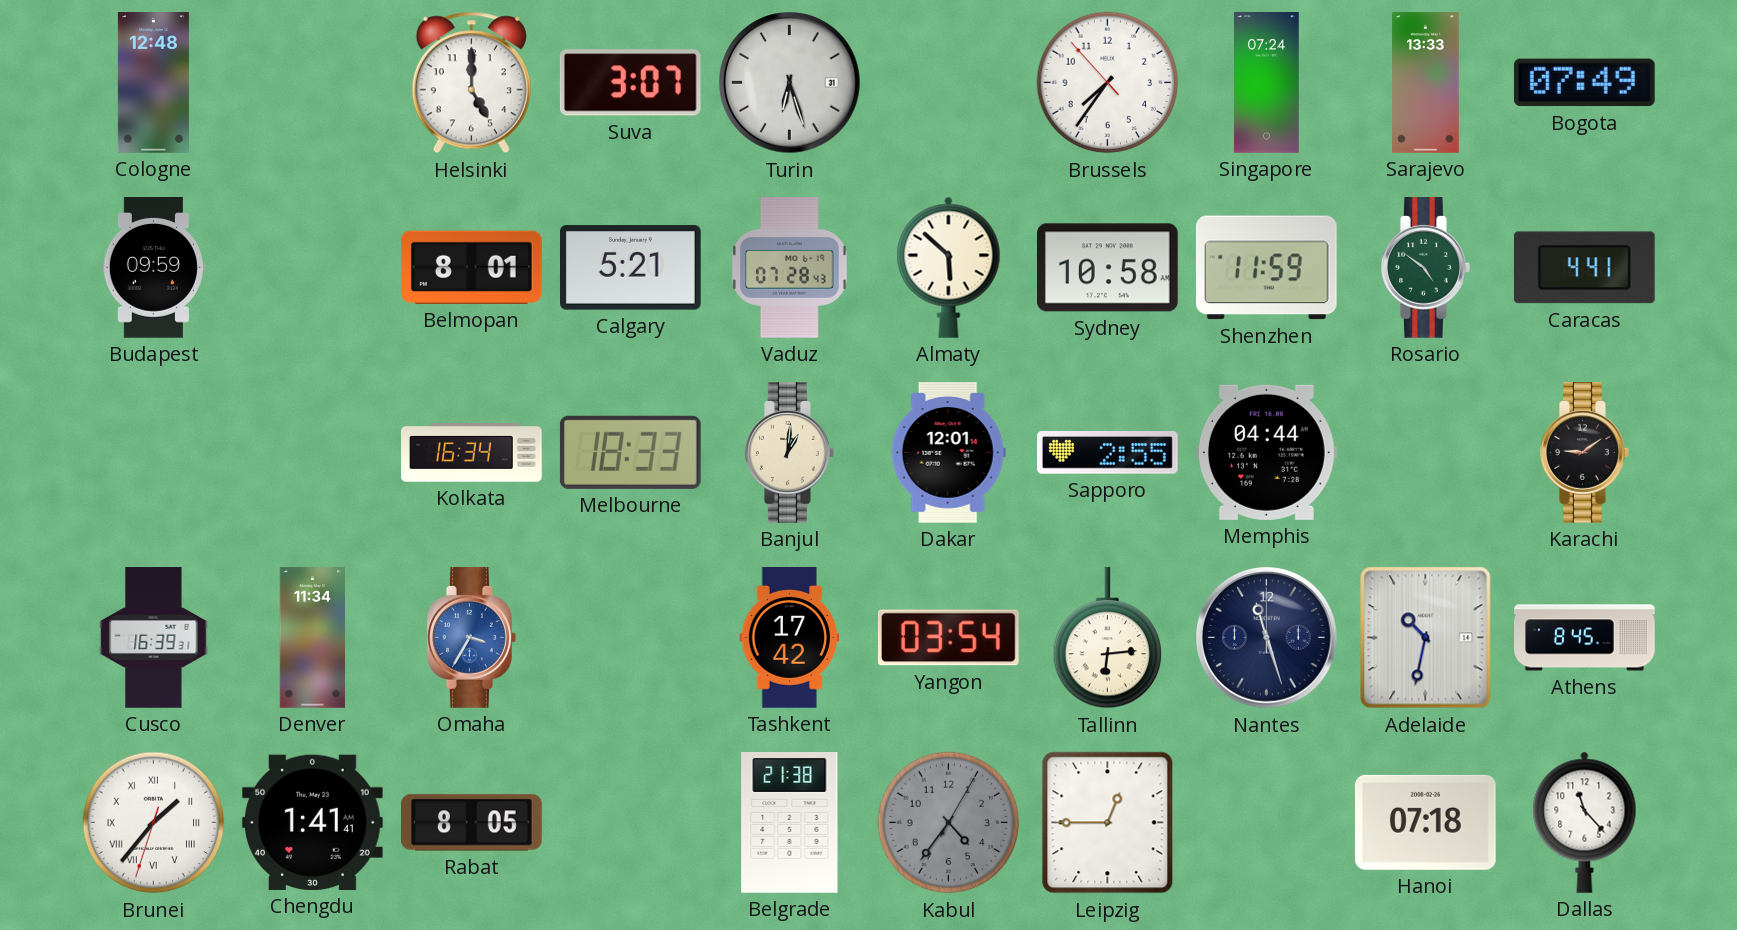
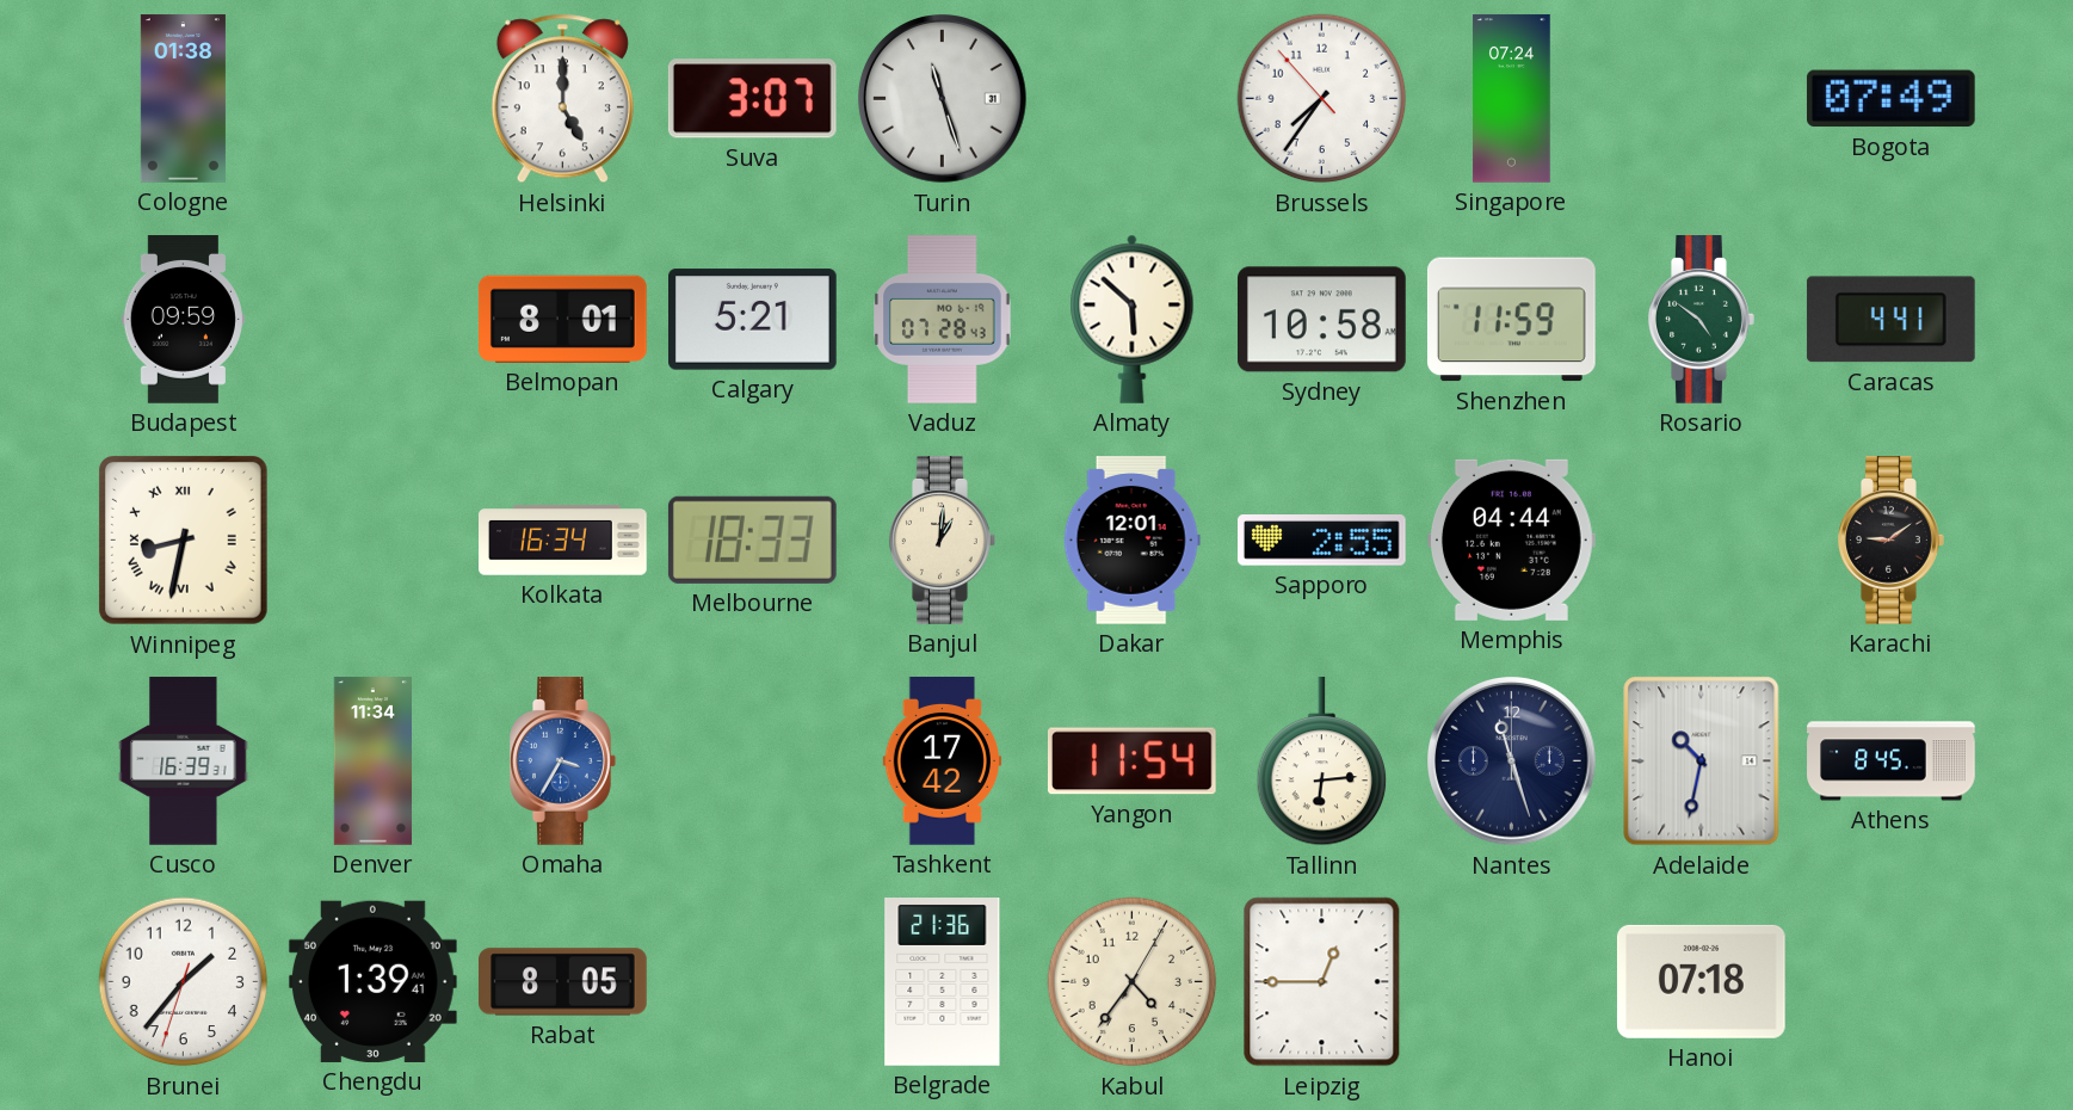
Cologne: 12:48 -> 01:38 (183, 99)
Turin: 6:27 -> 11:27 (943, 99)
Sarajevo: 13:33 -> none (1426, 83)
Winnipeg: none -> 8:32 (183, 539)
Yangon: 03:54 -> 11:54 (1131, 761)
Brunei numerals: Roman -> Arabic (184, 982)
Chengdu: 1:41 -> 1:39 (372, 981)
Belgrade: 21:38 -> 21:36 (943, 982)
Kabul dial: grey -> cream (1133, 982)
Dallas: 11:23 -> none (1585, 822)
